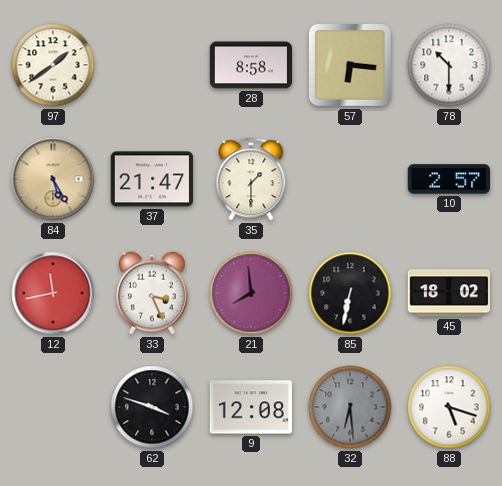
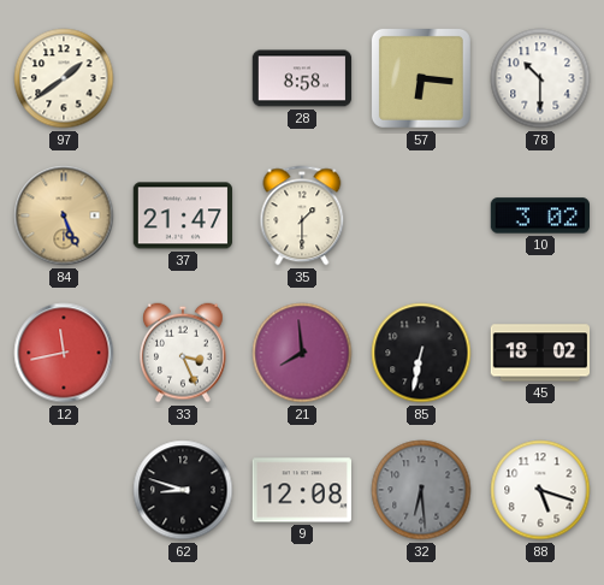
84: 5:25 -> 5:26 (64, 215)
10: 2:57 -> 3:02 (539, 215)
62: 3:48 -> 8:48 (183, 490)
